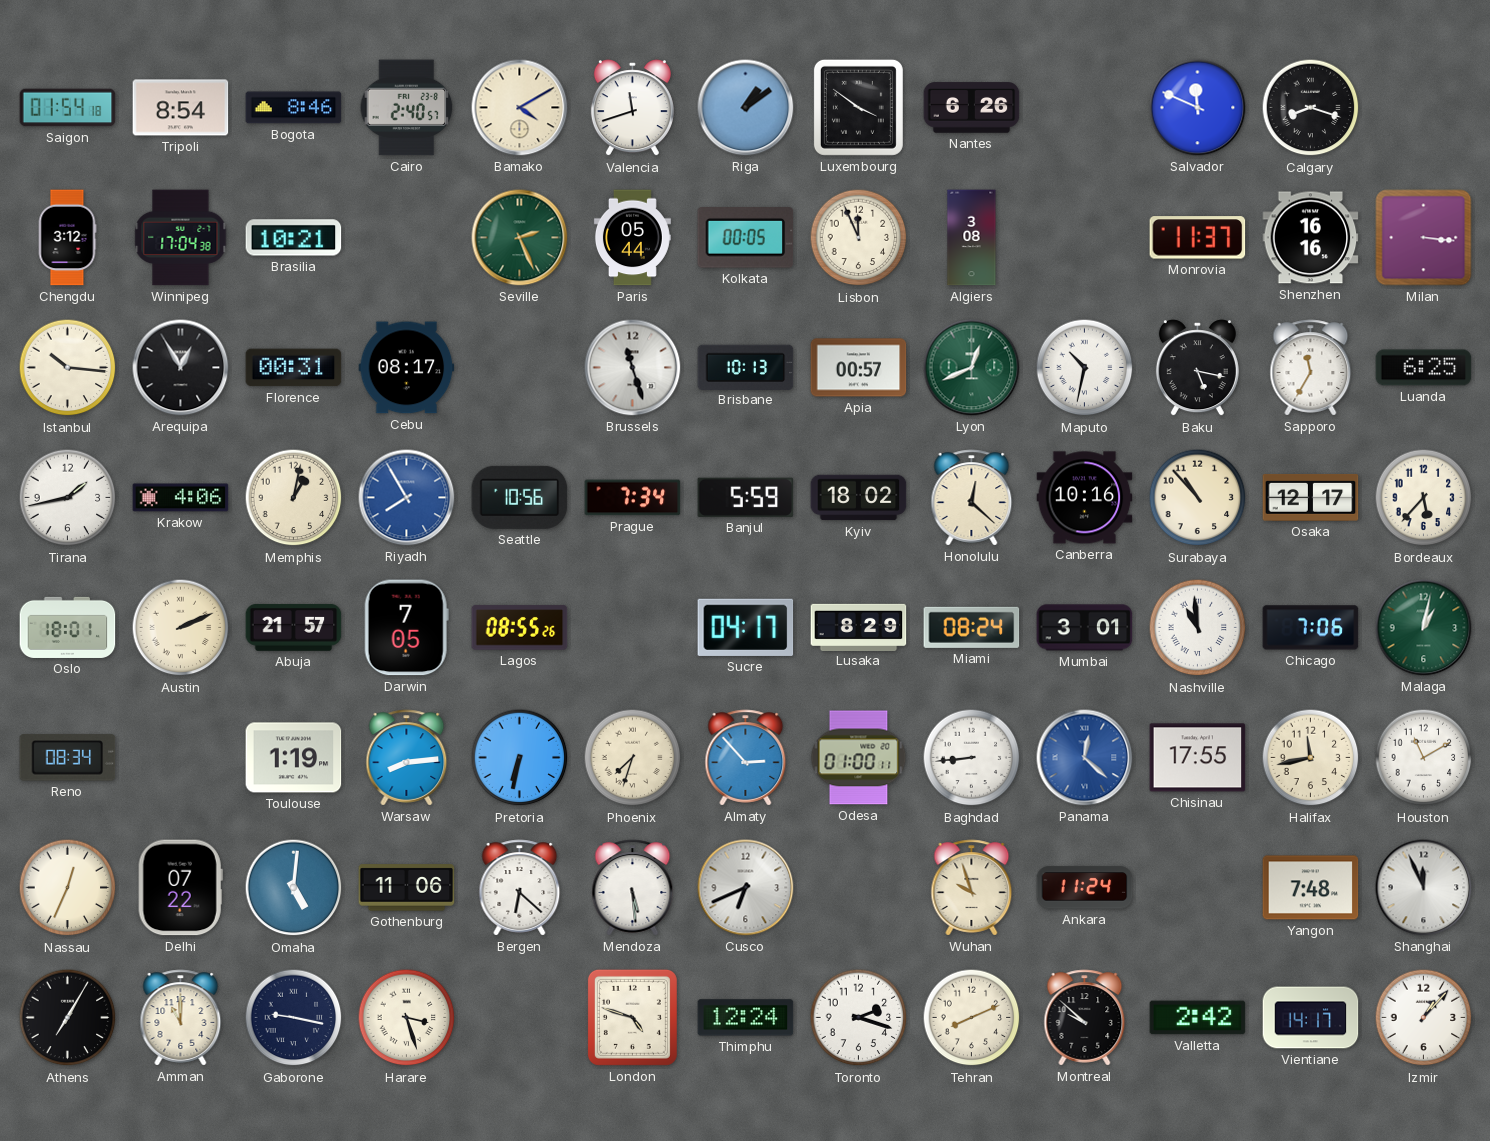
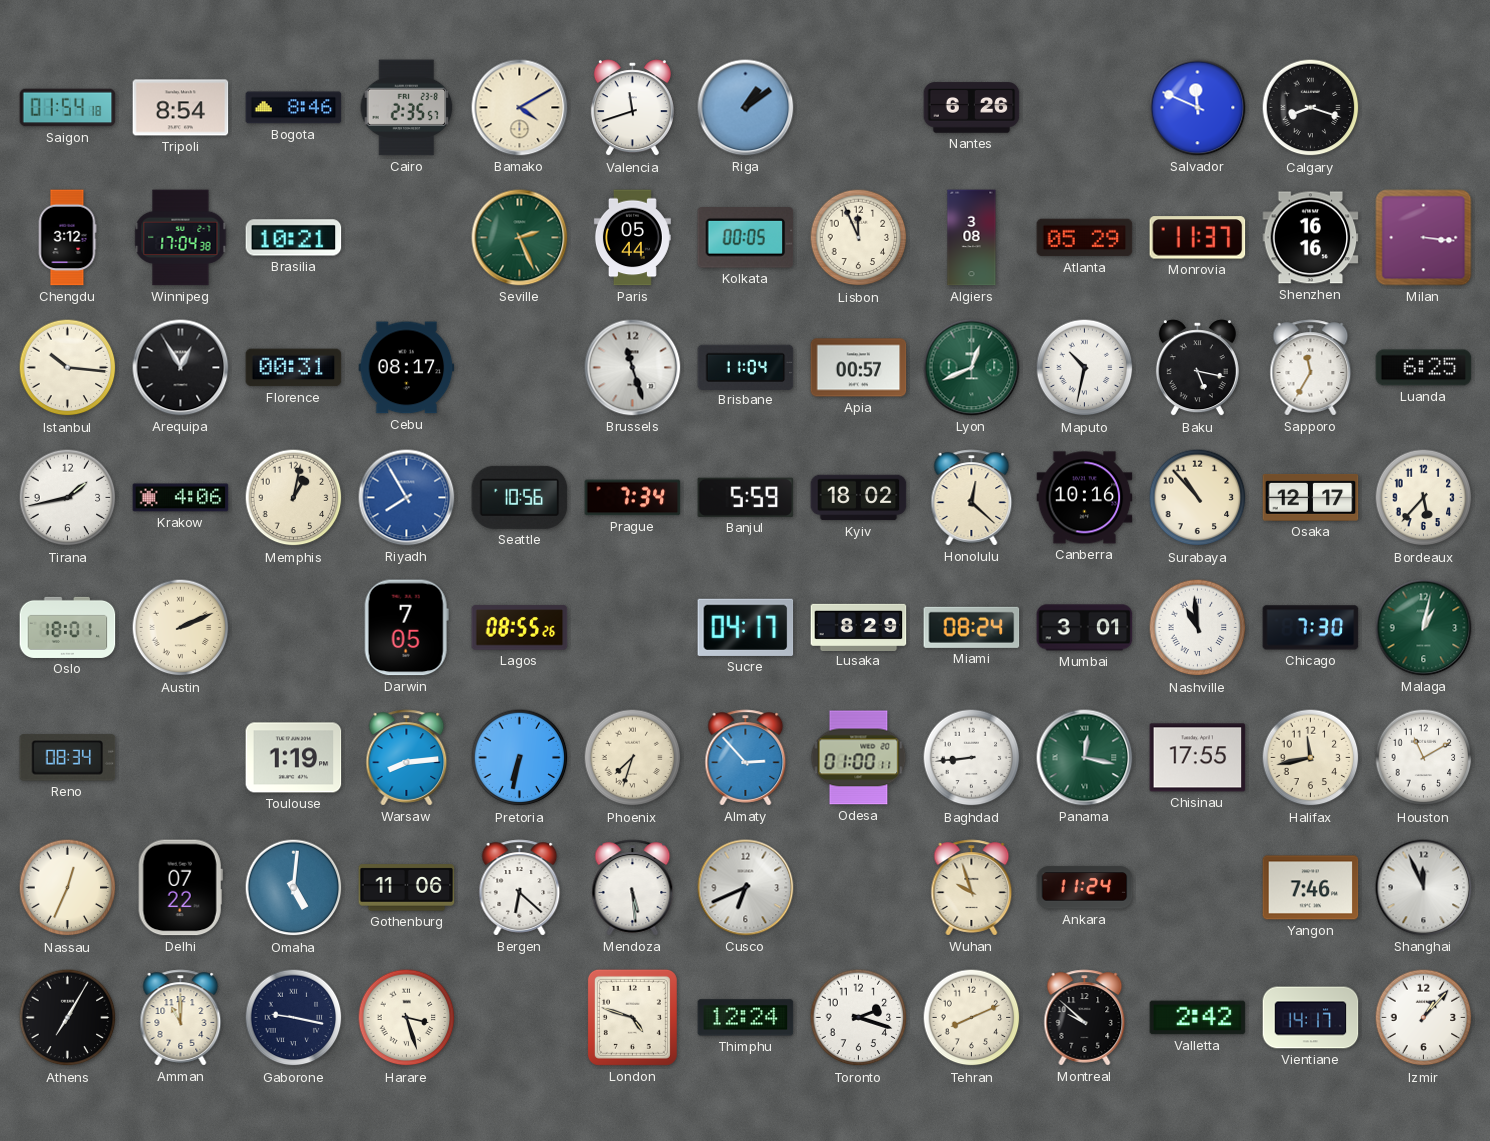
Cairo: 2:40 -> 2:35 (407, 108)
Luxembourg: 3:51 -> none (858, 107)
Atlanta: none -> 05:29 (1085, 238)
Brisbane: 10:13 -> 11:04 (746, 367)
Abuja: 21:57 -> none (294, 627)
Chicago: 7:06 -> 7:30 (1311, 628)
Panama: 12:22 -> 12:17 (1085, 758)
Panama dial: blue -> green (1085, 758)
Yangon: 7:48 -> 7:46 (1311, 888)
